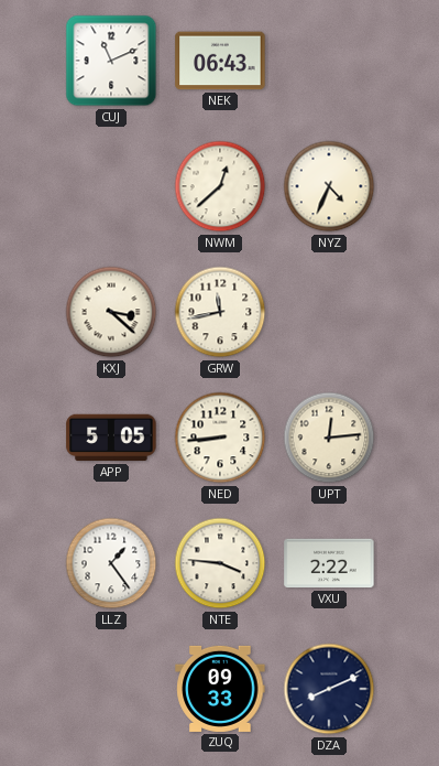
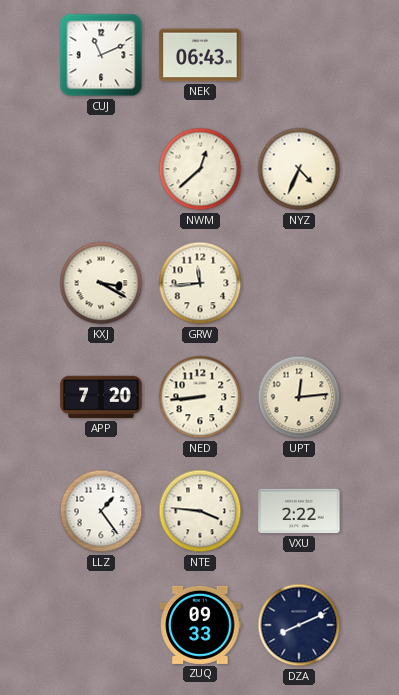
KXJ: 3:22 -> 3:20 (101, 283)
GRW: 11:43 -> 11:44 (200, 283)
APP: 5:05 -> 7:20 (101, 397)
